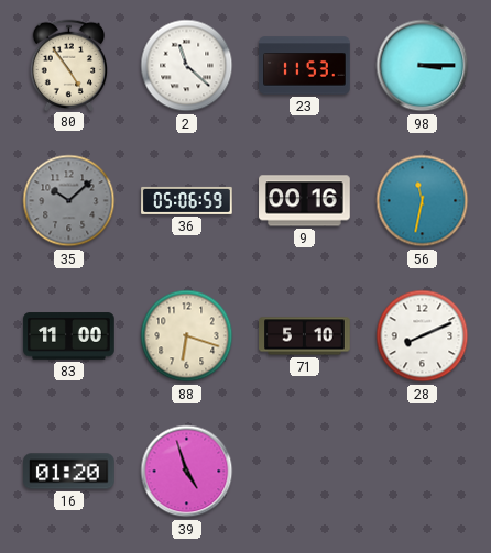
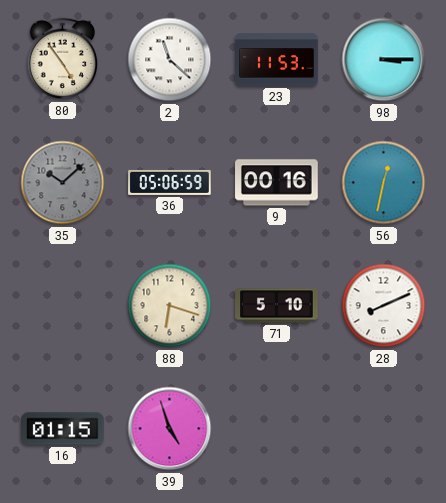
56: 11:32 -> 12:32 (384, 183)
83: 11:00 -> none (69, 336)
16: 01:20 -> 01:15 (63, 429)
